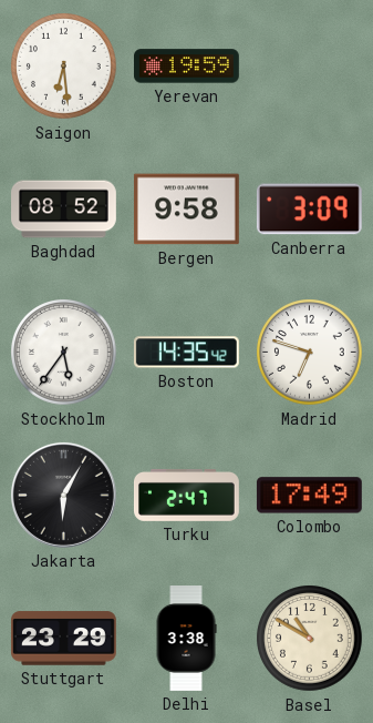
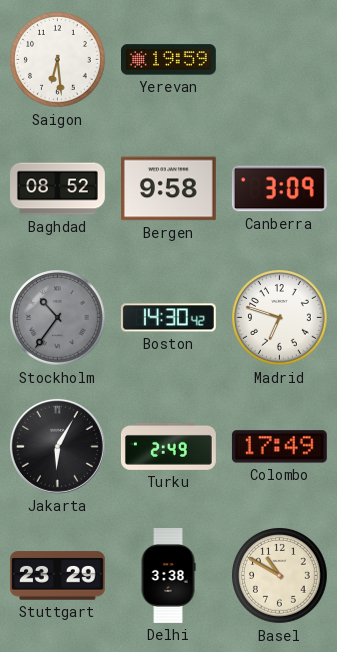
Stockholm: 5:36 -> 10:36 (58, 318)
Stockholm dial: white -> grey (58, 318)
Boston: 14:35 -> 14:30 (168, 318)
Turku: 2:47 -> 2:49 (168, 446)
